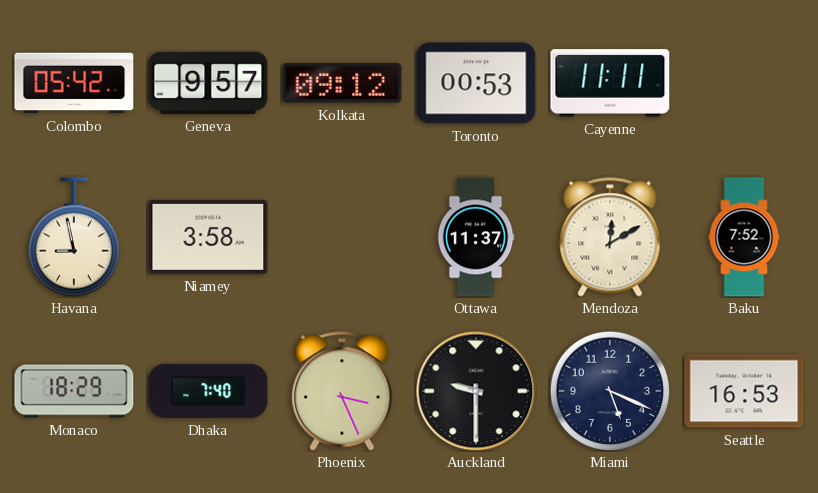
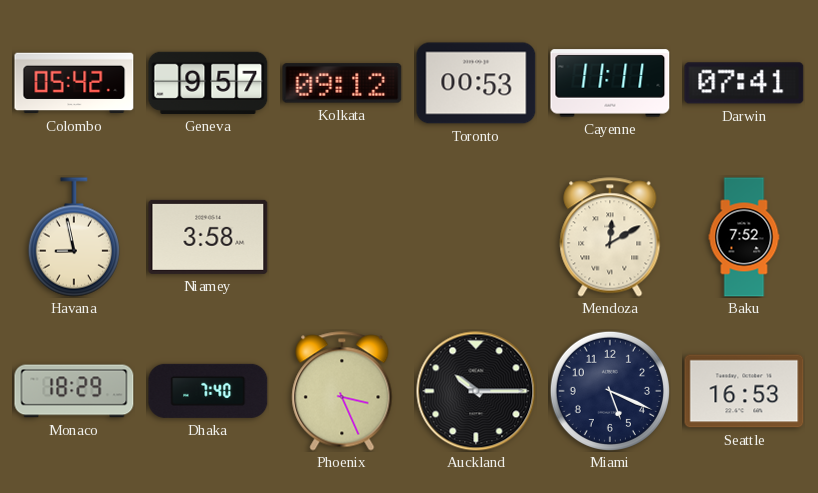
Darwin: none -> 07:41 (744, 83)
Ottawa: 11:37 -> none (476, 237)
Auckland: 9:30 -> 10:15 (476, 391)
